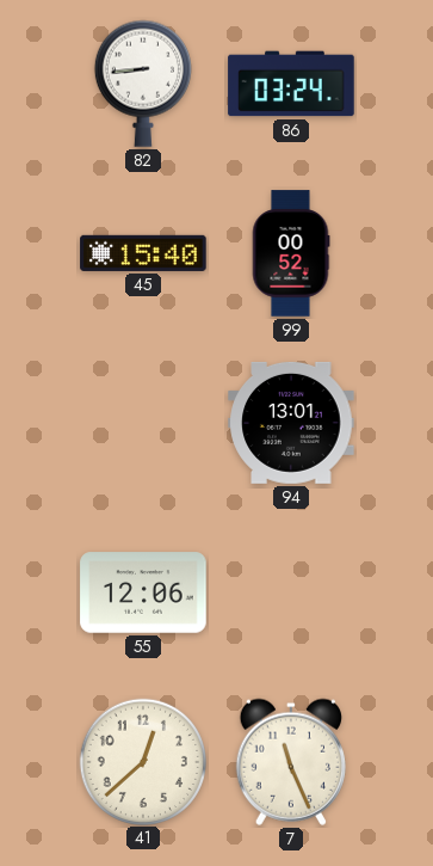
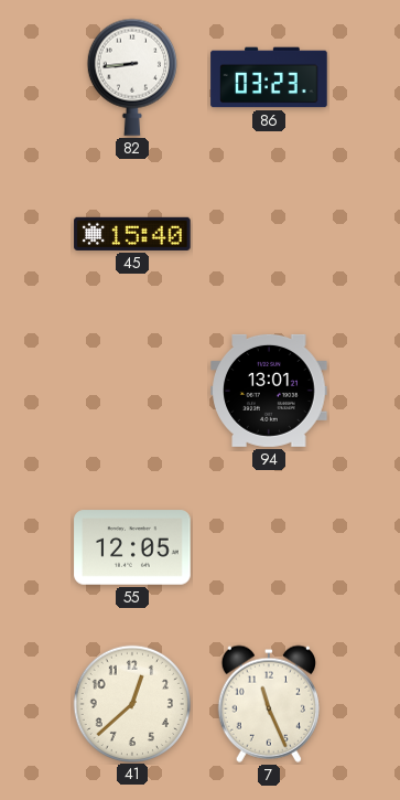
86: 03:24 -> 03:23 (269, 77)
99: 00:52 -> none (291, 253)
55: 12:06 -> 12:05 (132, 547)
